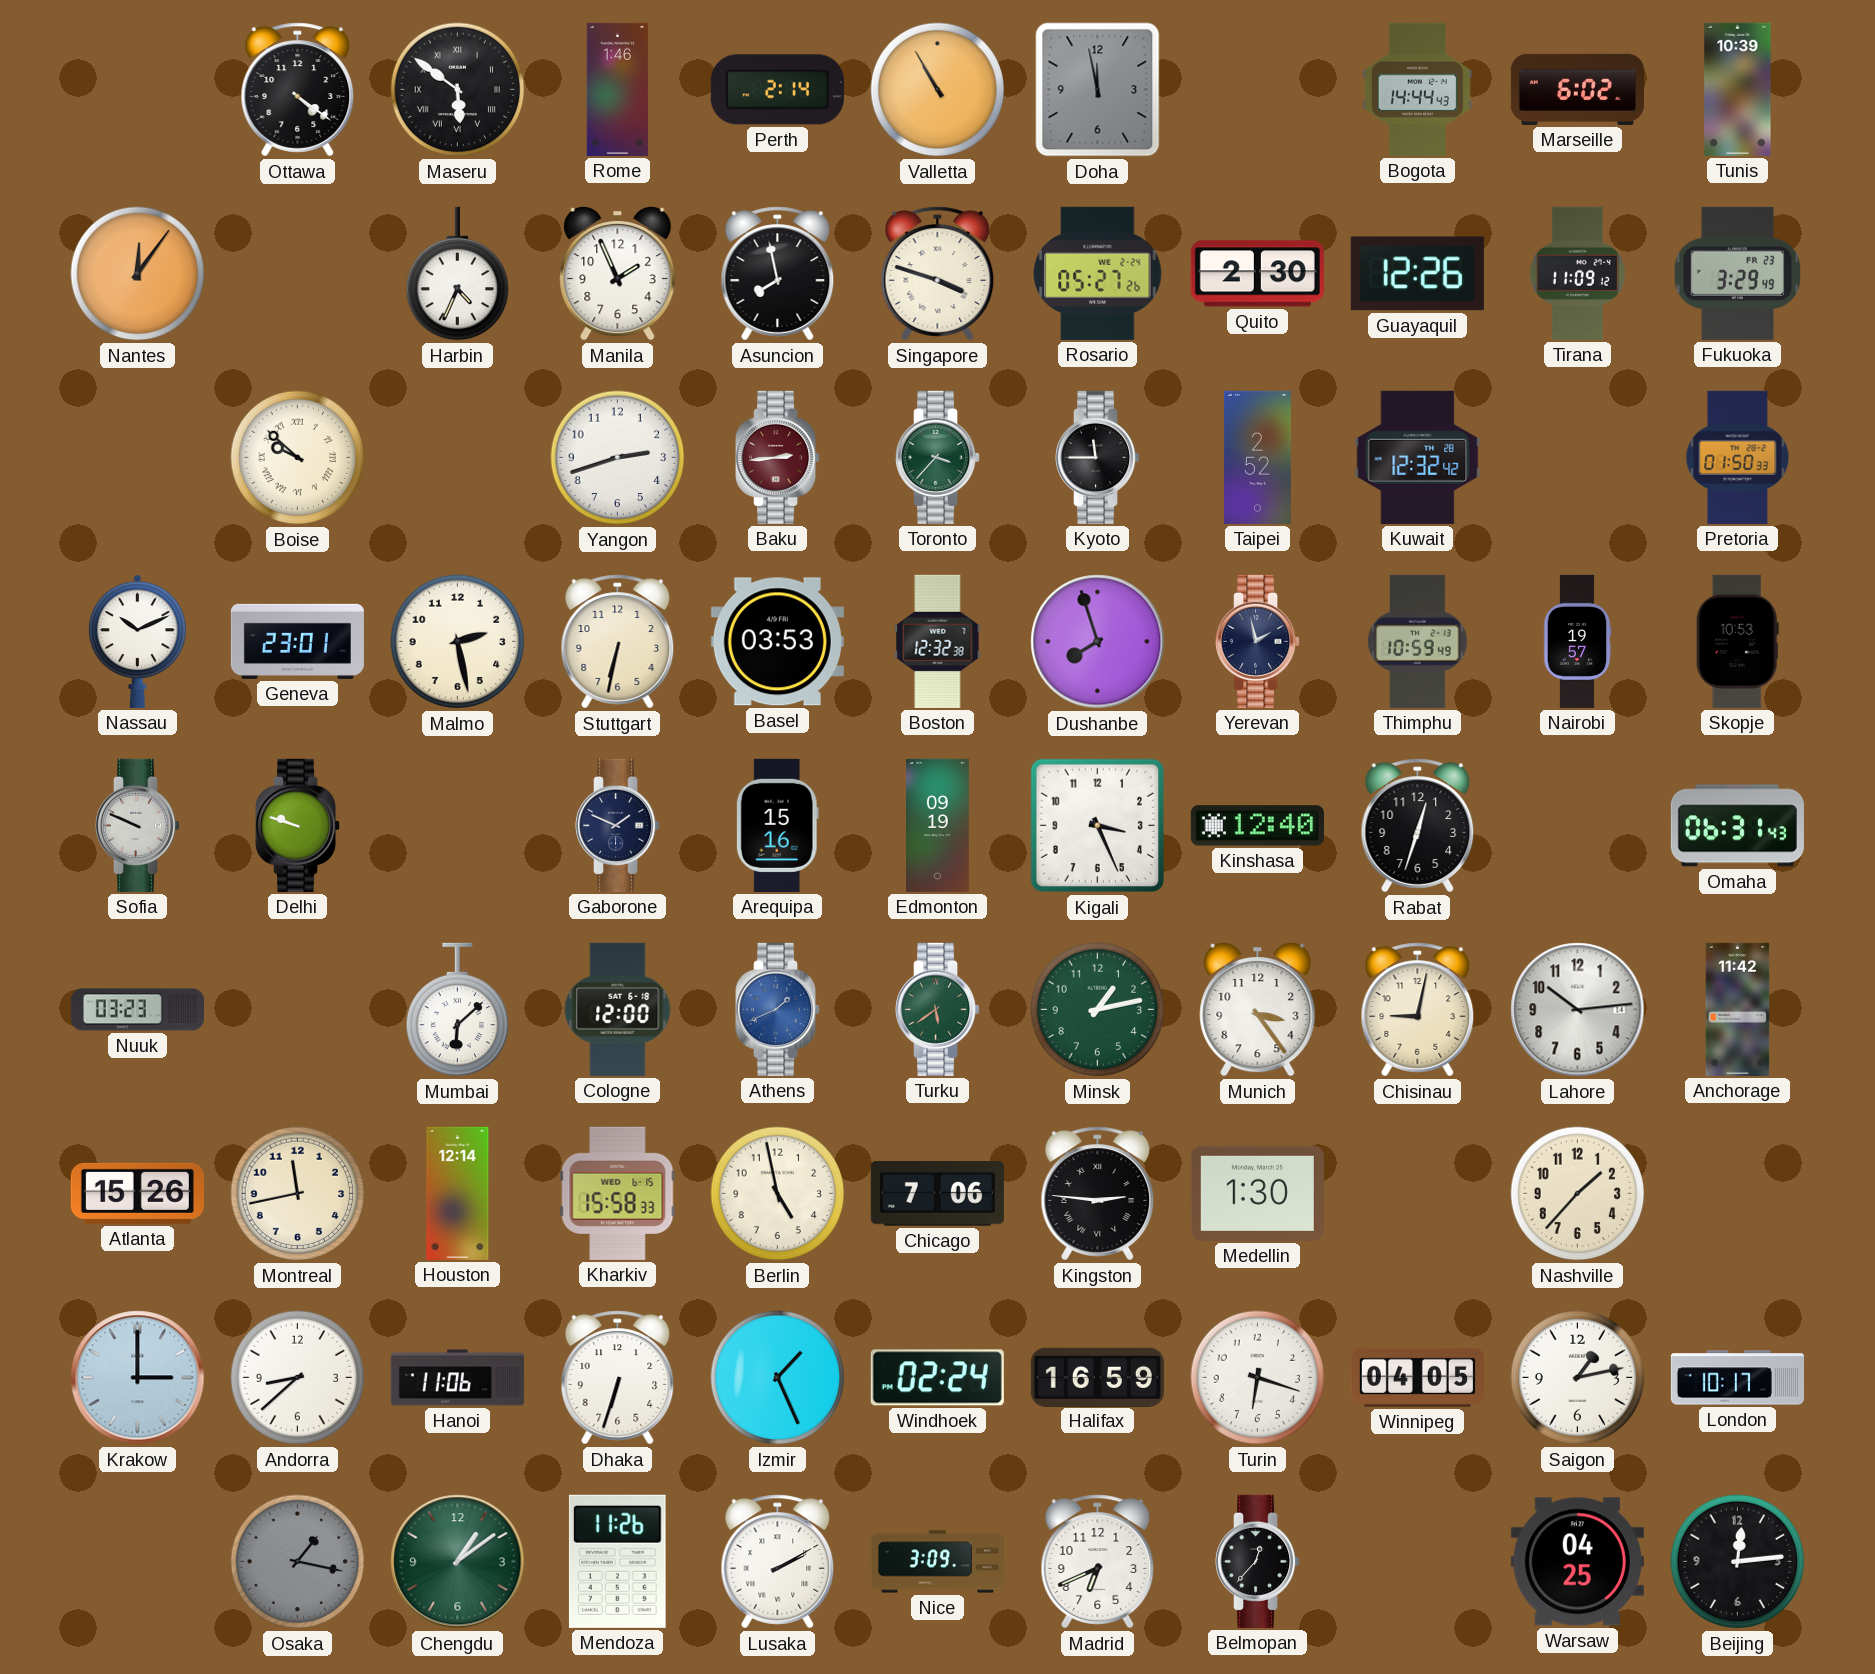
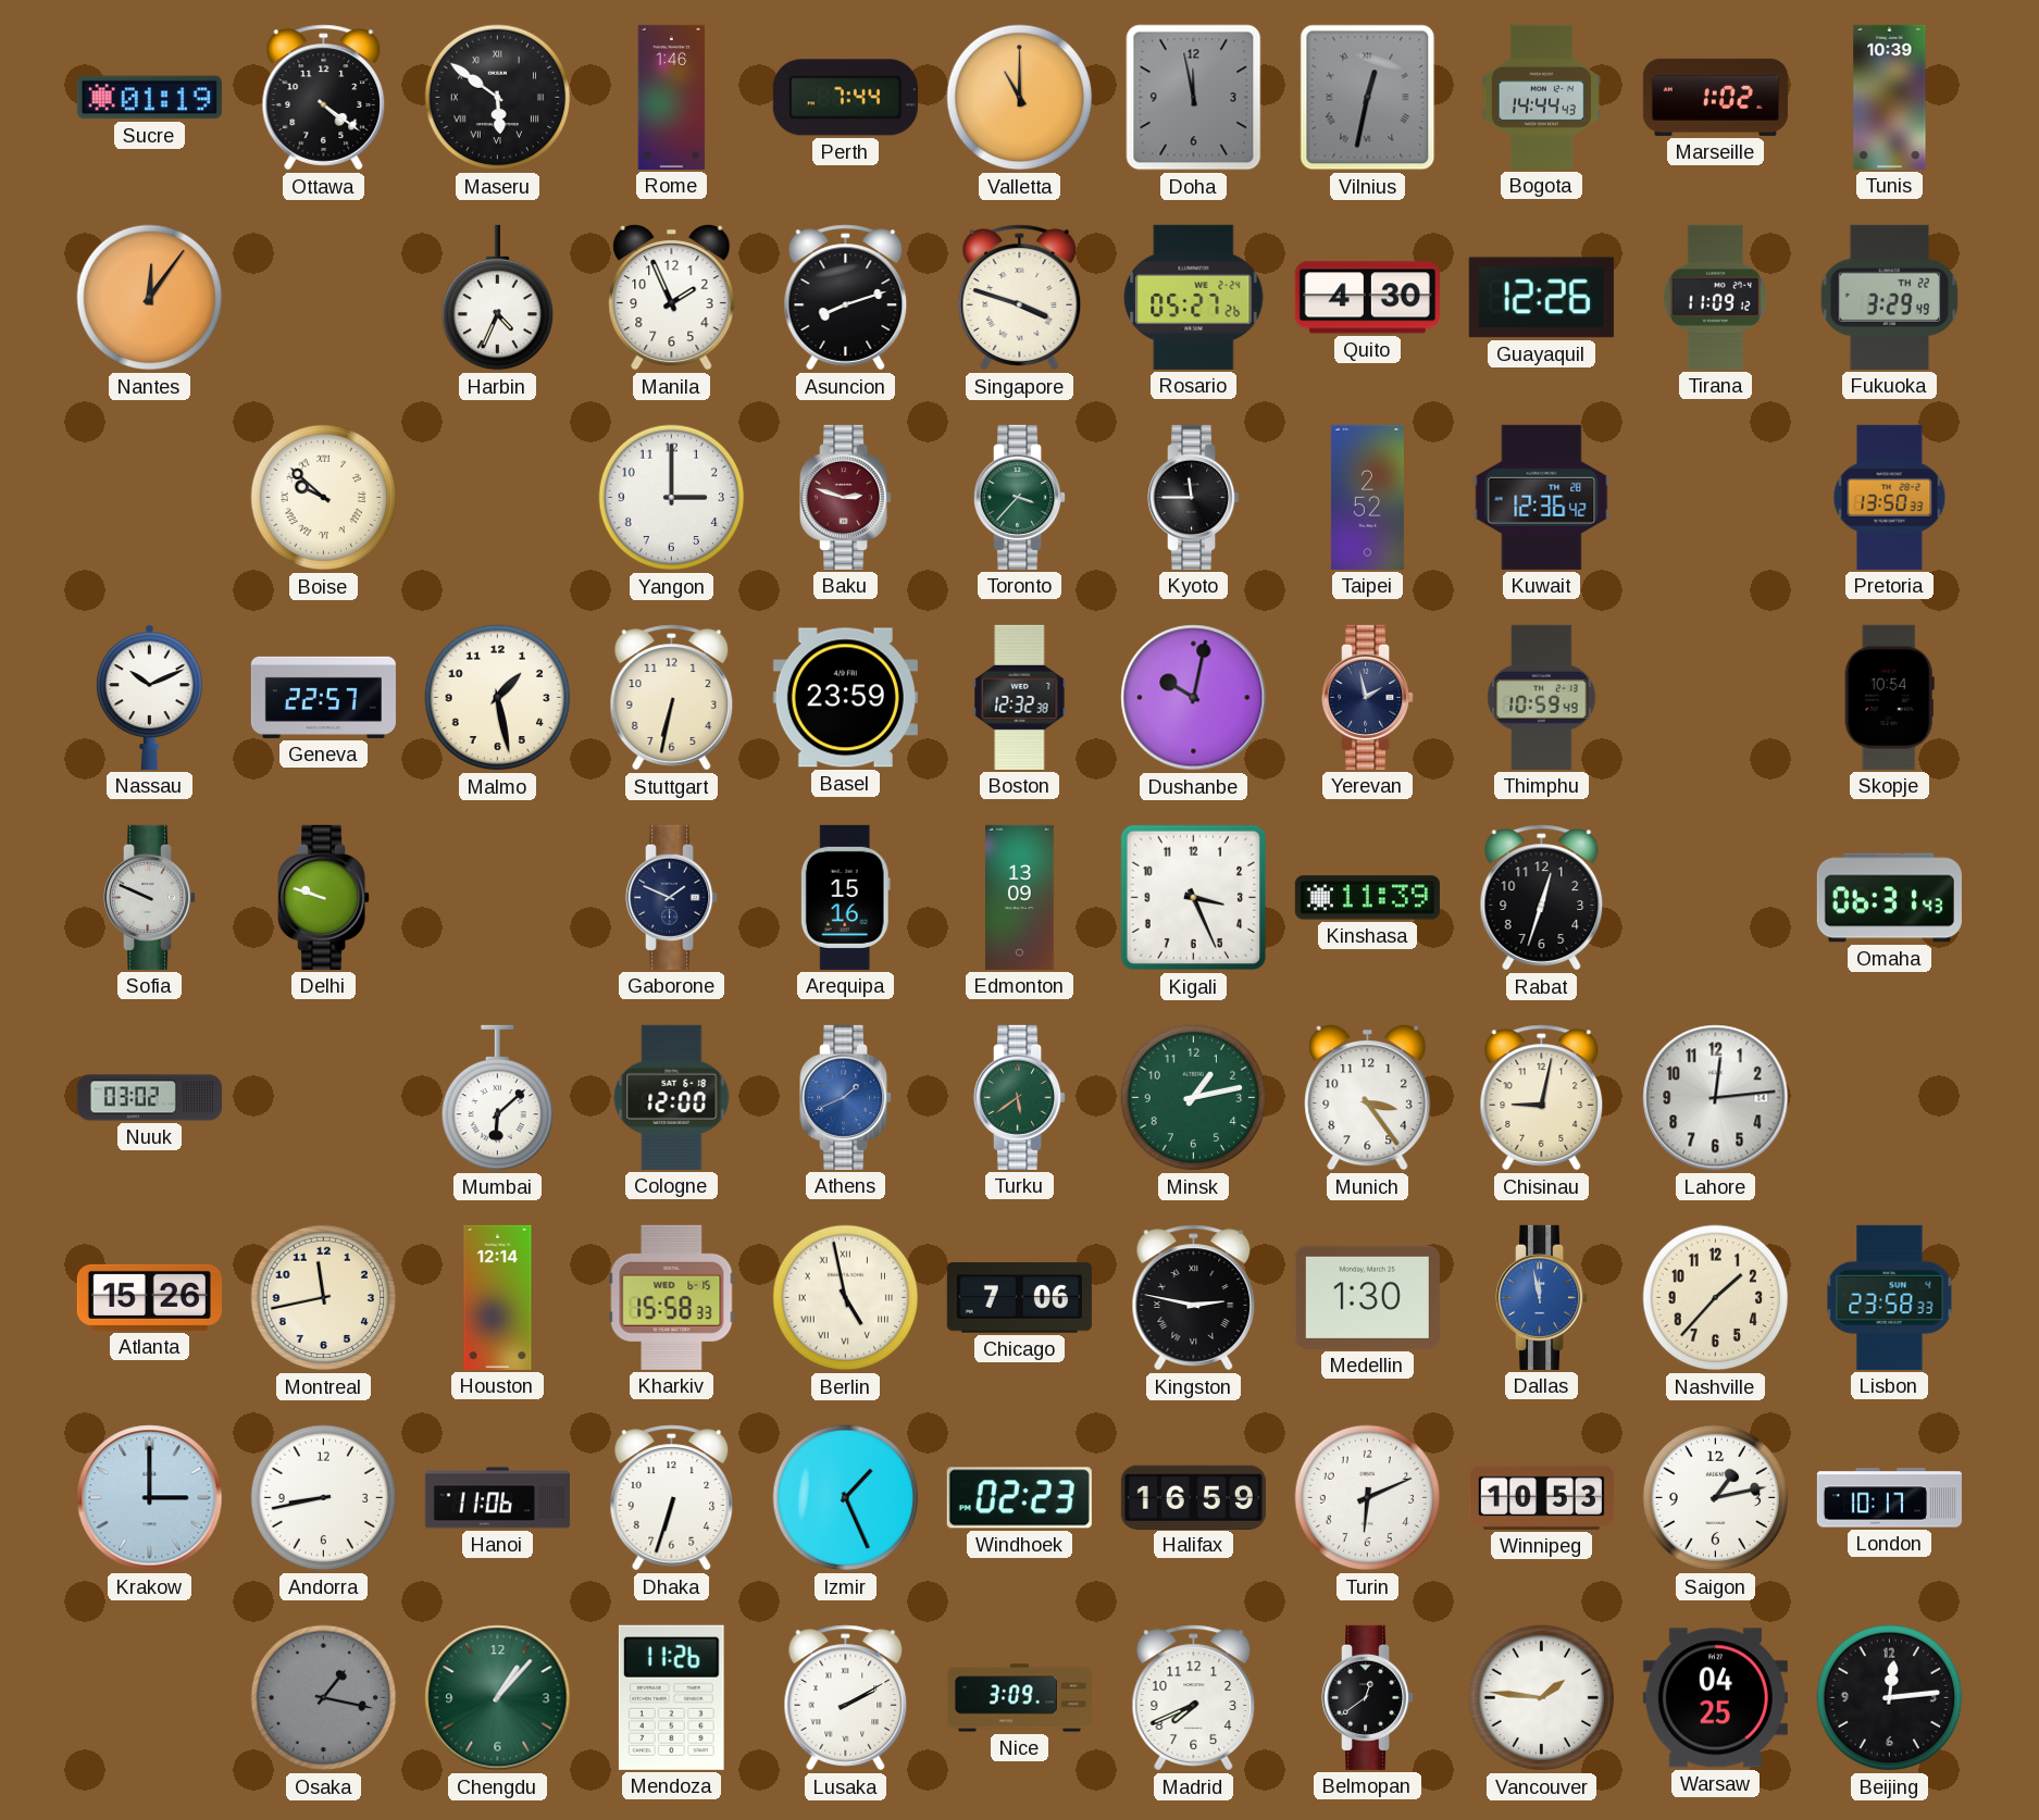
Sucre: none -> 01:19 (149, 98)
Perth: 2:14 -> 7:44 (845, 98)
Valletta: 10:55 -> 11:00 (1020, 98)
Vilnius: none -> 12:32 (1368, 98)
Marseille: 6:02 -> 1:02 (1715, 97)
Asuncion: 7:58 -> 8:12 (846, 298)
Quito: 2:30 -> 4:30 (1367, 298)
Fukuoka date: FR 23 -> TH 22 (1890, 297)
Yangon: 2:42 -> 3:00 (672, 498)
Baku: 2:44 -> 2:48 (847, 497)
Kuwait: 12:32 -> 12:36 (1542, 497)
Pretoria: 01:50 -> 13:50 (1890, 497)
Geneva: 23:01 -> 22:57 (323, 697)
Malmo: 2:28 -> 1:28 (498, 698)
Basel: 03:53 -> 23:59 (845, 698)
Dushanbe: 7:57 -> 10:02 (1194, 698)
Nairobi: 19:57 -> none (1577, 641)
Skopje: 10:53 -> 10:54 (1889, 697)
Edmonton: 09:19 -> 13:09 (1020, 897)
Kinshasa: 12:40 -> 11:39 (1367, 898)
Nuuk: 03:23 -> 03:02 (149, 1098)
Lahore: 10:14 -> 12:14 (1716, 1098)
Anchorage: 11:42 -> none (1738, 1009)
Berlin numerals: Arabic -> Roman (846, 1298)
Kingston: 2:46 -> 2:47 (1194, 1298)
Dallas: none -> 11:58 (1543, 1297)
Lisbon: none -> 23:58 (1890, 1297)
Andorra: 8:38 -> 8:43 (324, 1498)
Windhoek: 02:24 -> 02:23 (1019, 1498)
Turin: 6:18 -> 6:11 (1368, 1498)
Winnipeg: 04:05 -> 10:53 (1541, 1497)
Chengdu: 1:09 -> 1:07 (498, 1698)
Madrid: 6:41 -> 7:41 (1194, 1698)
Belmopan: 12:37 -> 12:39 (1369, 1697)
Vancouver: none -> 1:46 (1542, 1698)
